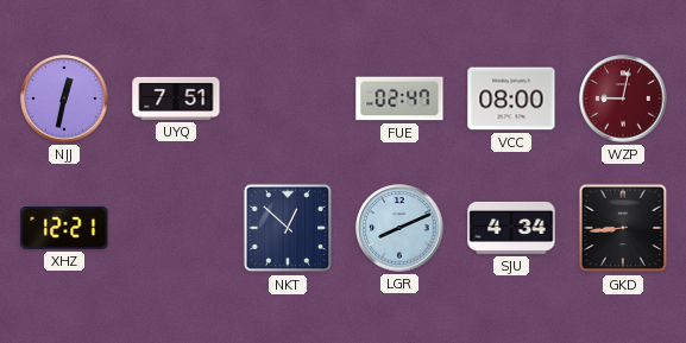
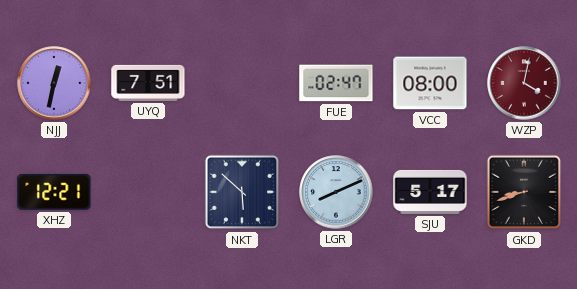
WZP: 9:02 -> 4:02 (524, 83)
NKT: 12:52 -> 5:52 (242, 192)
SJU: 4:34 -> 5:17 (430, 192)
GKD: 8:44 -> 8:42 (524, 192)
